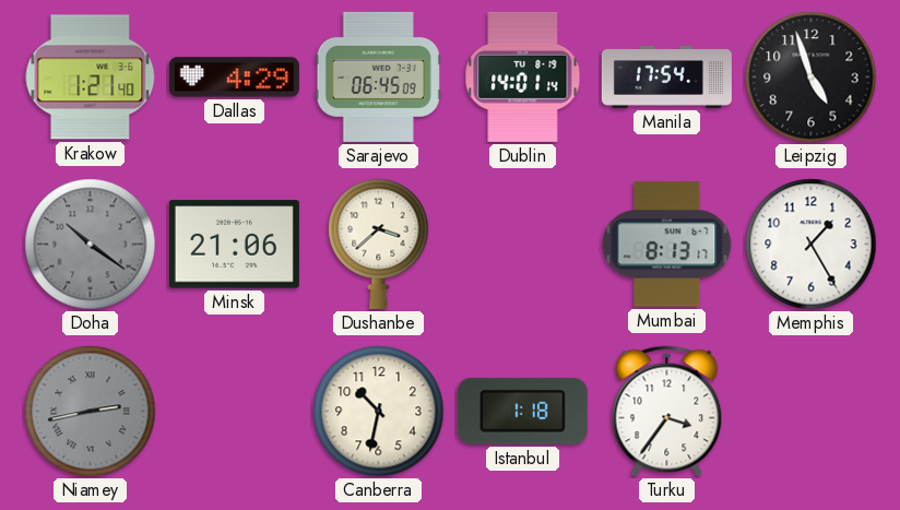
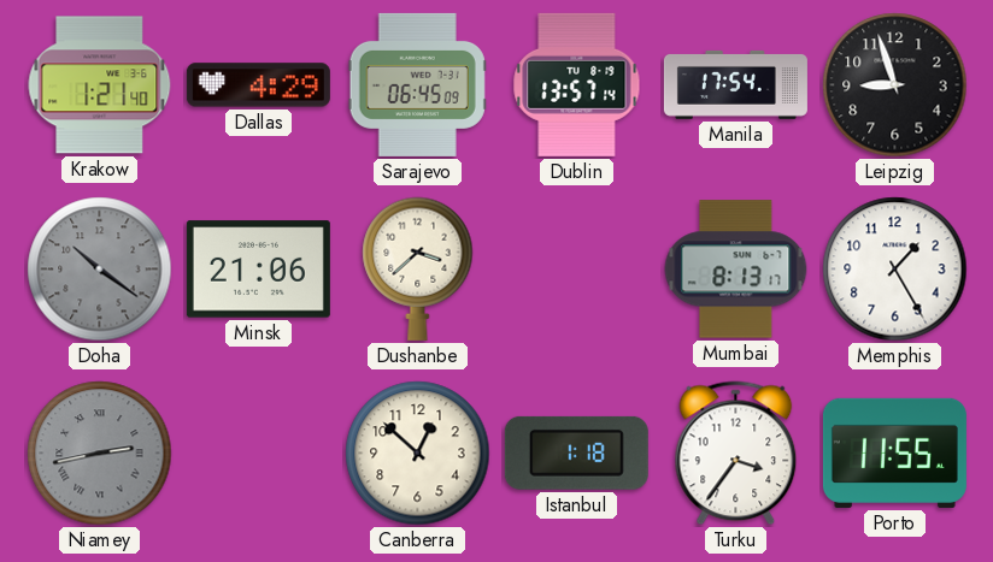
Dublin: 14:01 -> 13:57 (577, 84)
Leipzig: 4:57 -> 8:57 (895, 85)
Canberra: 10:32 -> 12:52 (418, 454)
Porto: none -> 11:55 (894, 452)
